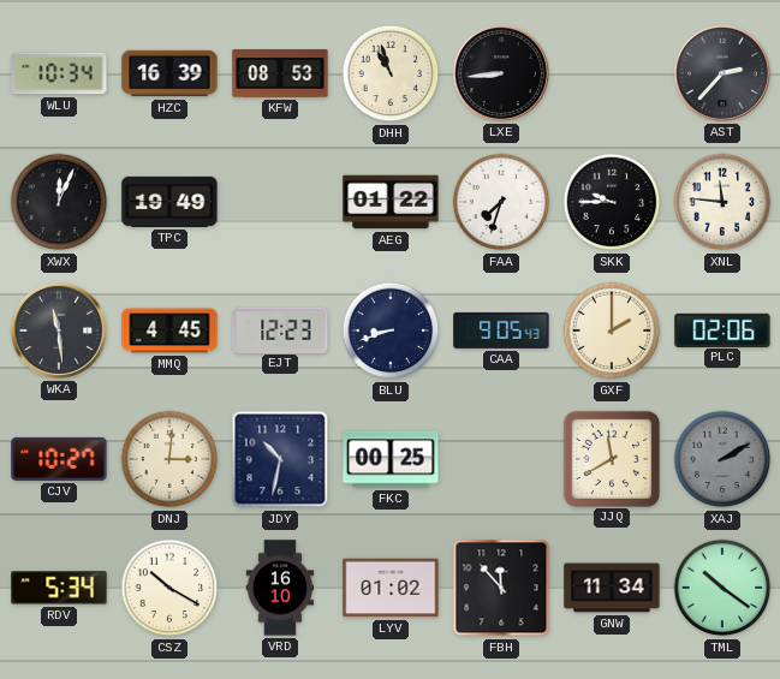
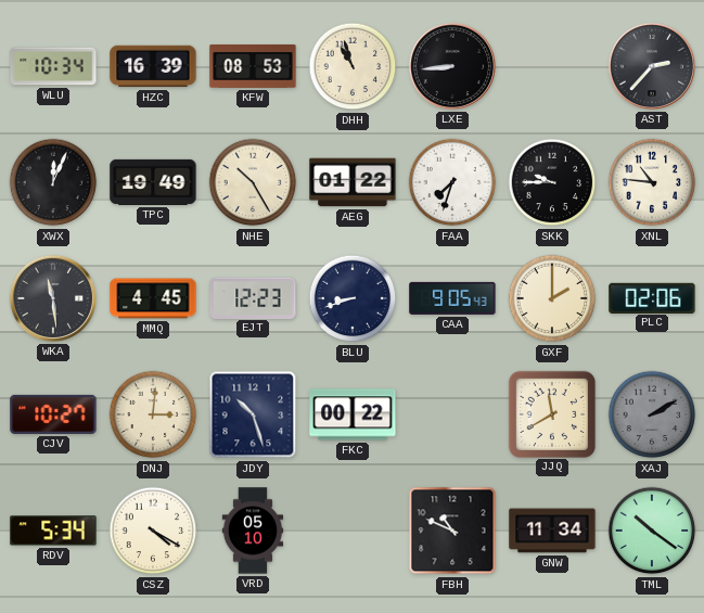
NHE: none -> 10:25 (253, 182)
XNL: 11:46 -> 10:46 (652, 182)
JDY: 10:32 -> 10:27 (253, 414)
FKC: 00:25 -> 00:22 (353, 414)
CSZ: 10:20 -> 4:20 (153, 531)
VRD: 16:10 -> 05:10 (253, 531)
LYV: 01:02 -> none (391, 588)
FBH: 11:53 -> 10:49 (452, 531)
